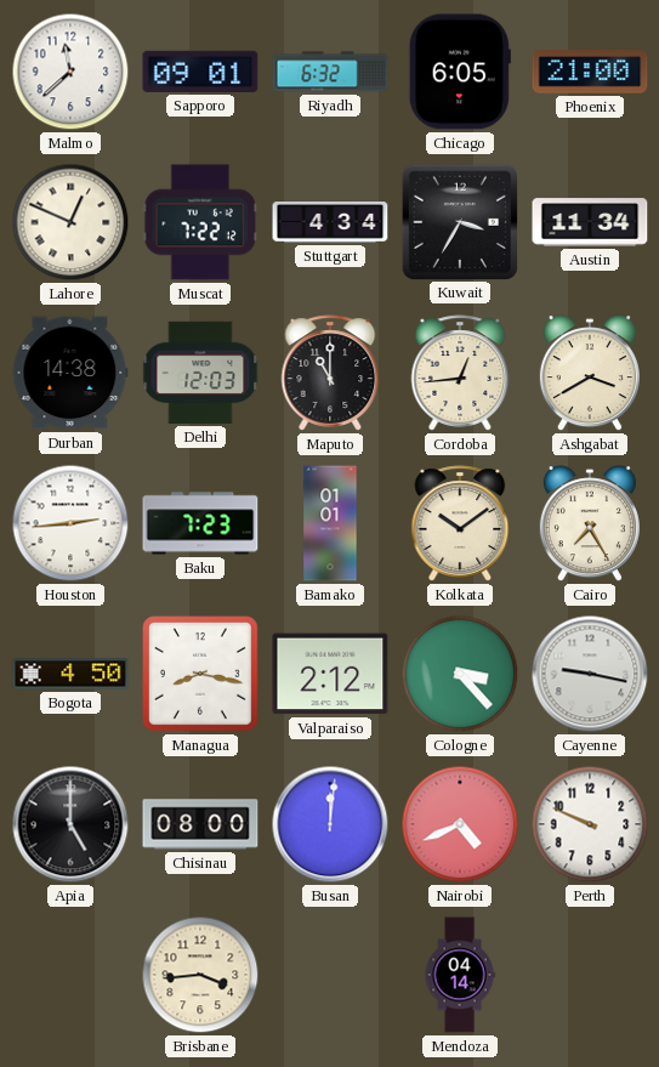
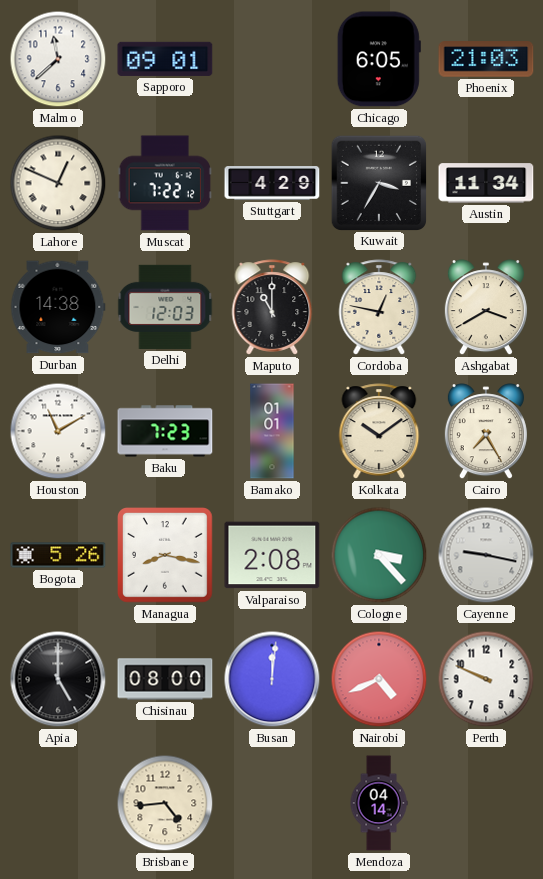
Riyadh: 6:32 -> none (330, 72)
Phoenix: 21:00 -> 21:03 (486, 59)
Stuttgart: 4:34 -> 4:29 (272, 183)
Cordoba: 12:44 -> 12:47 (379, 307)
Houston: 2:44 -> 11:10 (58, 431)
Bogota: 4:50 -> 5:26 (58, 555)
Valparaiso: 2:12 -> 2:08 (272, 555)
Brisbane: 3:44 -> 4:44 (165, 803)
